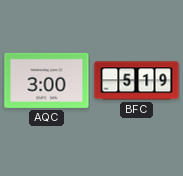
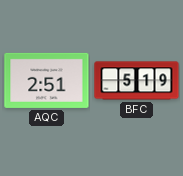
AQC: 3:00 -> 2:51 (47, 80)
